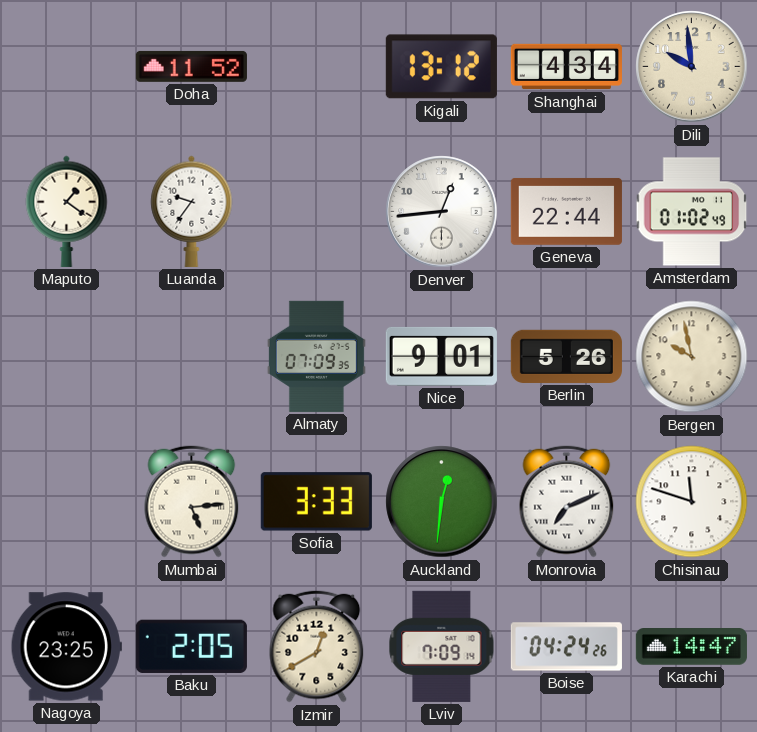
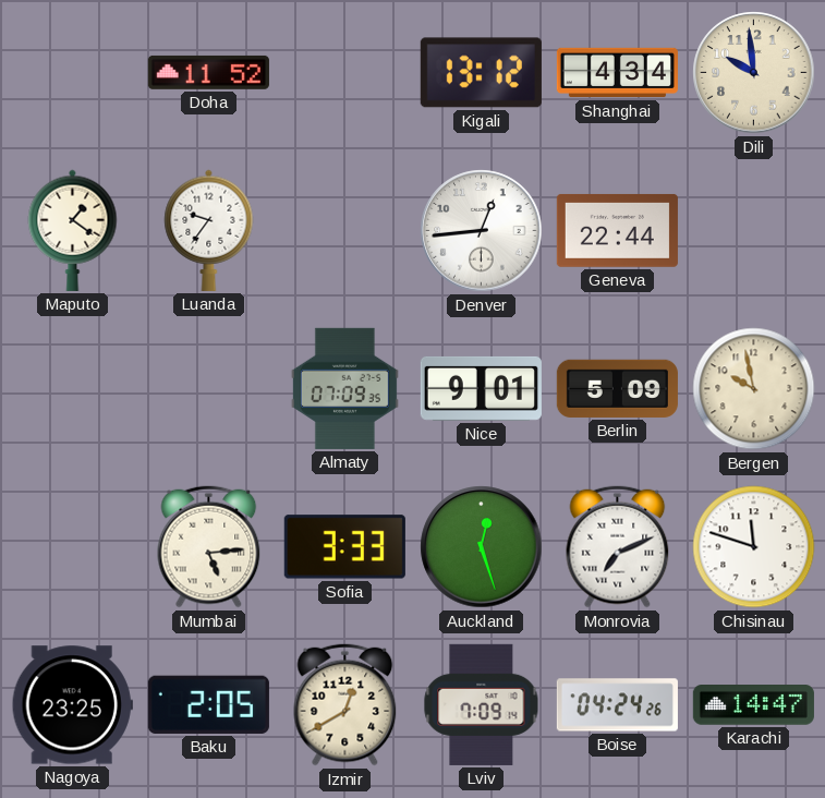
Amsterdam: 01:02 -> none (692, 212)
Berlin: 5:26 -> 5:09 (617, 388)
Auckland: 12:31 -> 12:27 (482, 547)
